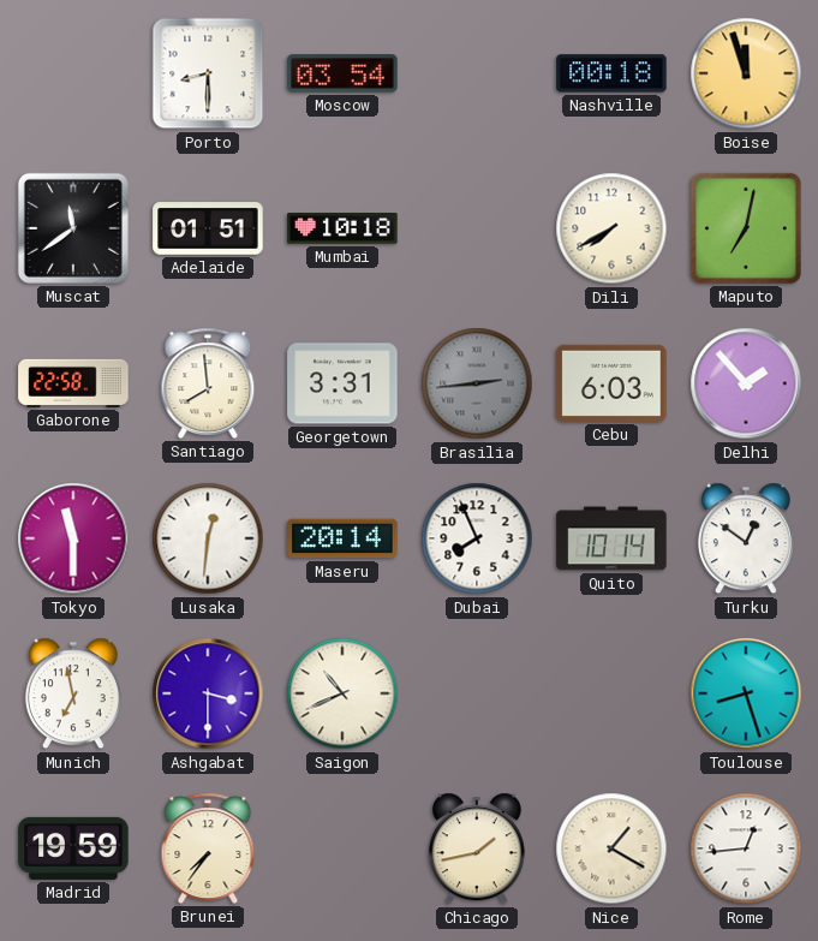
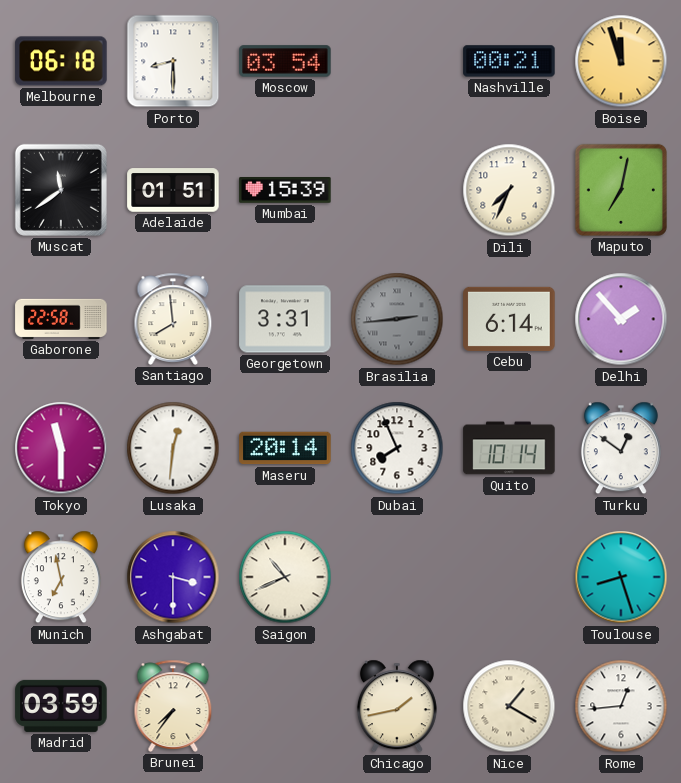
Melbourne: none -> 06:18 (61, 61)
Nashville: 00:18 -> 00:21 (509, 61)
Mumbai: 10:18 -> 15:39 (285, 191)
Dili: 7:40 -> 7:34 (509, 190)
Cebu: 6:03 -> 6:14 (509, 319)
Madrid: 19:59 -> 03:59 (61, 706)
